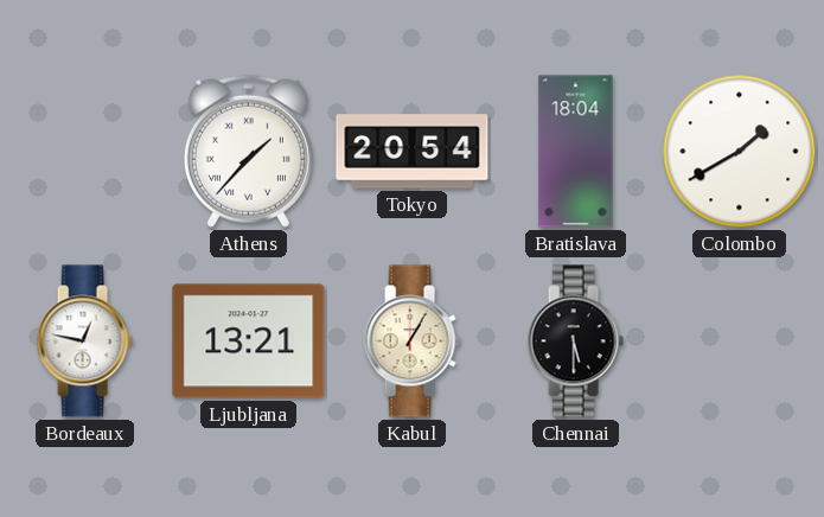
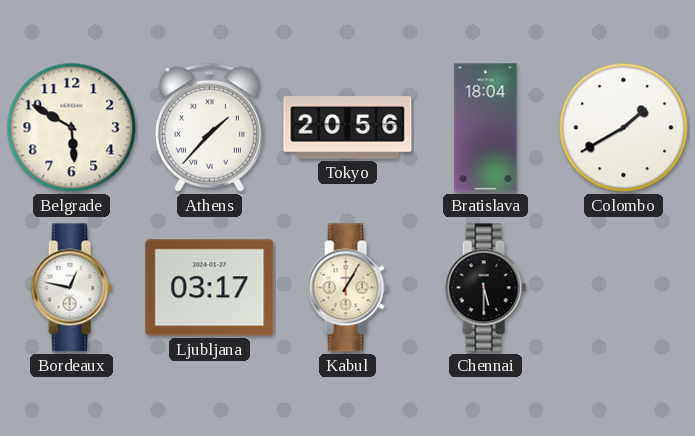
Belgrade: none -> 5:50 (72, 128)
Tokyo: 20:54 -> 20:56 (348, 128)
Ljubljana: 13:21 -> 03:17 (210, 288)
